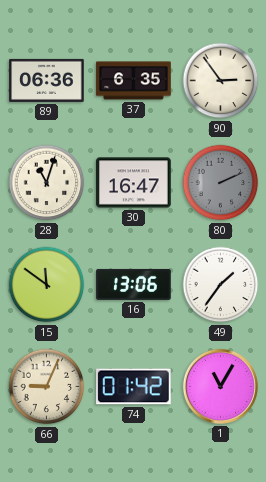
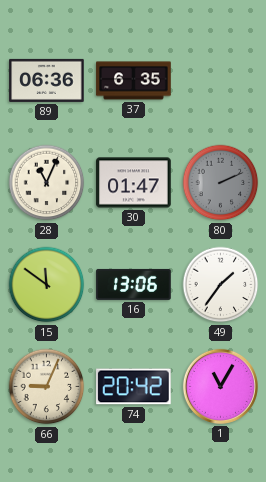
90: 2:54 -> none (221, 81)
28: 11:03 -> 11:04 (47, 183)
30: 16:47 -> 01:47 (134, 183)
74: 01:42 -> 20:42 (134, 387)
